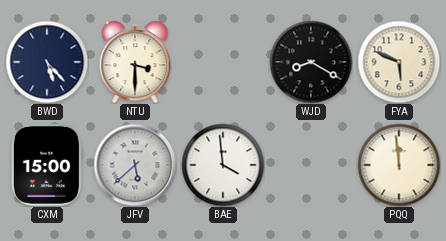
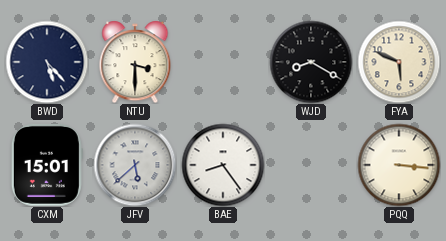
CXM: 15:00 -> 15:01 (47, 165)
BAE: 3:59 -> 8:24 (223, 165)
PQQ: 11:59 -> 3:16 (399, 165)
